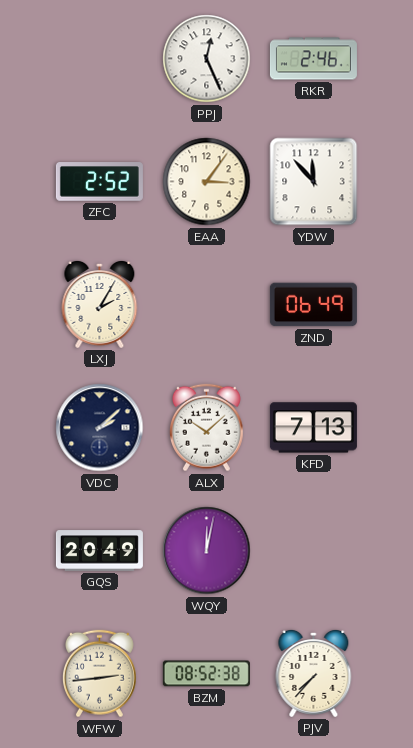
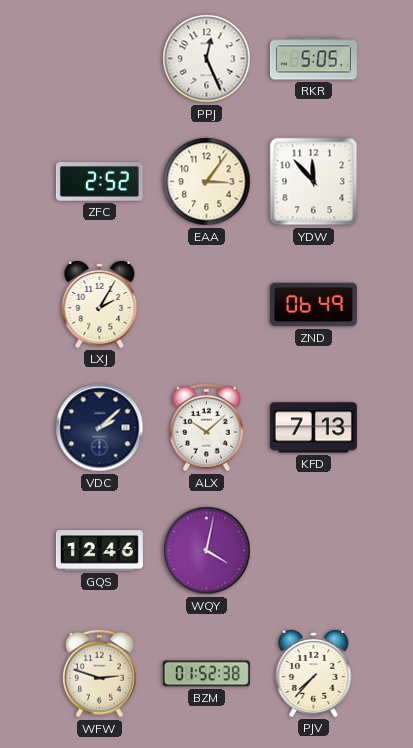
RKR: 2:46 -> 5:05 (313, 59)
GQS: 20:49 -> 12:46 (99, 551)
WQY: 12:02 -> 4:02 (207, 551)
WFW: 2:44 -> 2:48 (99, 674)
BZM: 08:52 -> 01:52 (206, 674)
